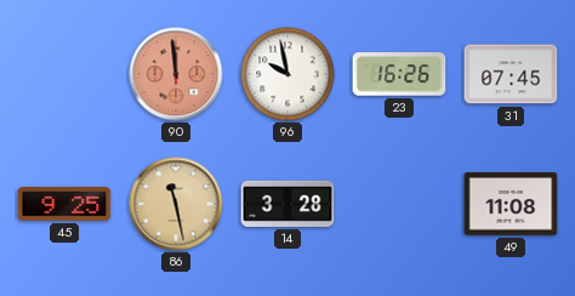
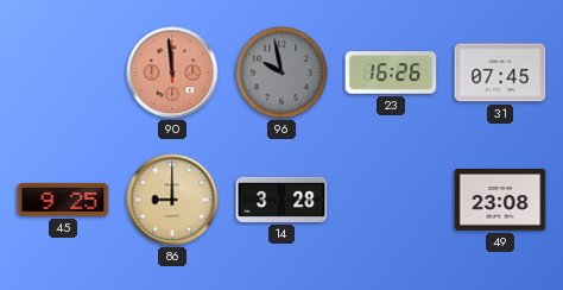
96 dial: white -> grey (281, 72)
86: 11:28 -> 9:00 (172, 200)
49: 11:08 -> 23:08 (500, 200)
